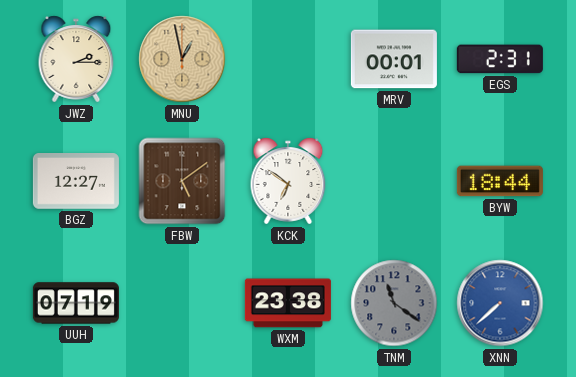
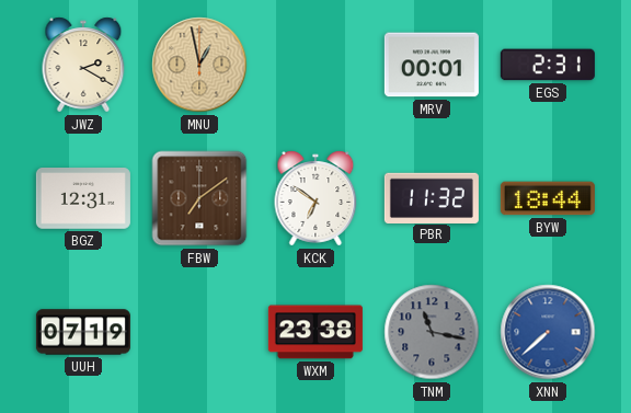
JWZ: 2:15 -> 2:20 (83, 65)
BGZ: 12:27 -> 12:31 (83, 199)
FBW: 5:09 -> 7:09 (199, 198)
PBR: none -> 11:32 (432, 197)
TNM: 11:21 -> 11:17 (432, 332)
